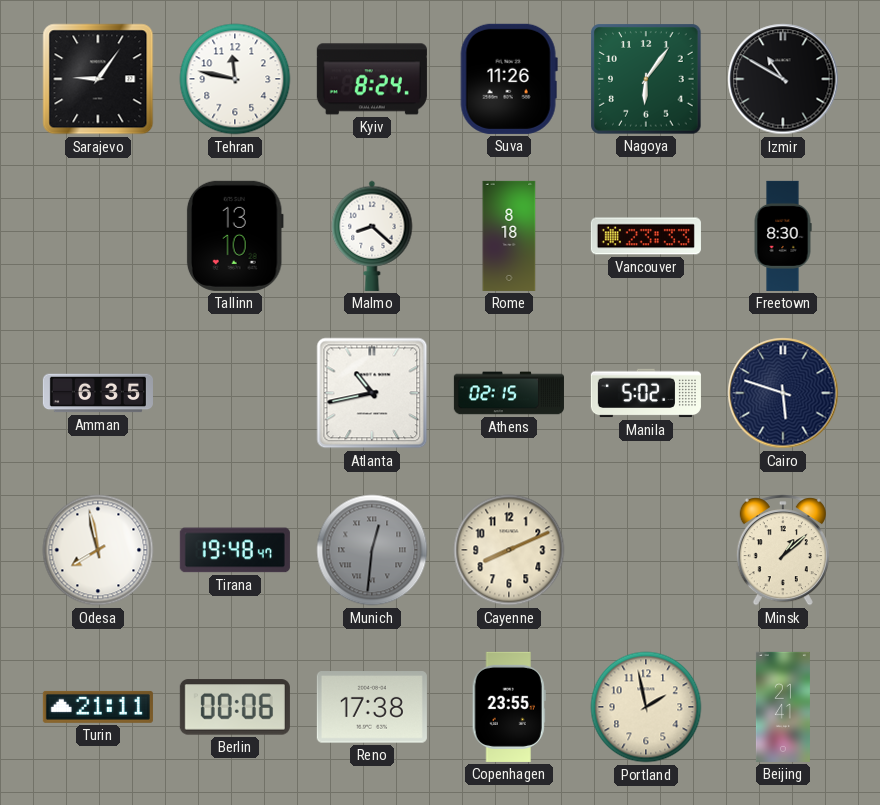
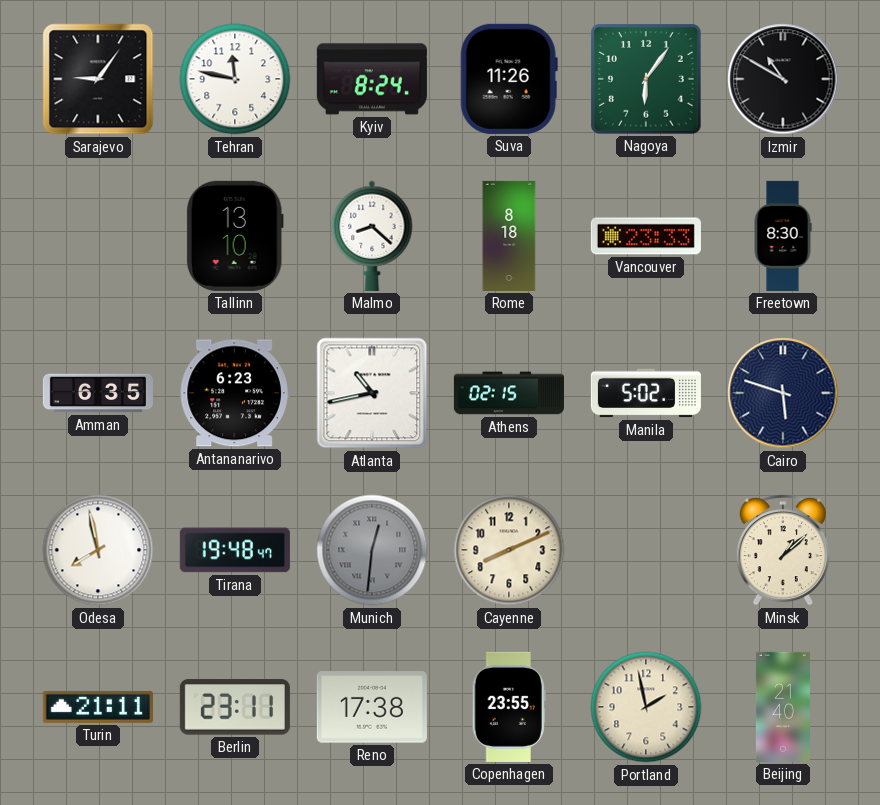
Antananarivo: none -> 6:23 (235, 393)
Berlin: 00:06 -> 23:11 (235, 707)
Beijing: 21:41 -> 21:40 (783, 707)
